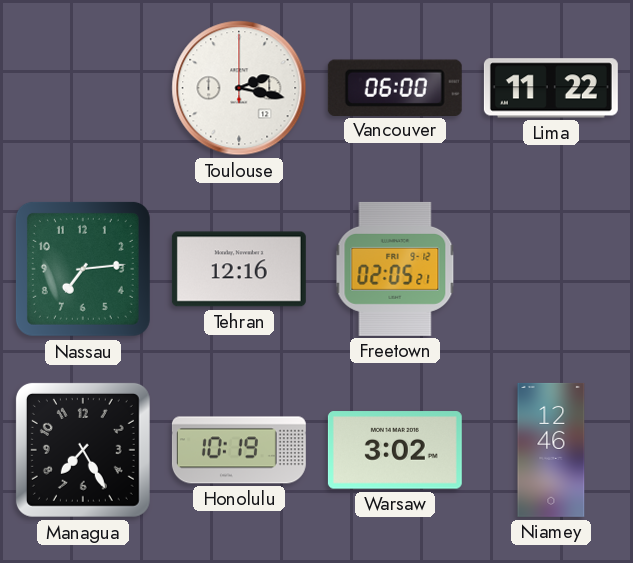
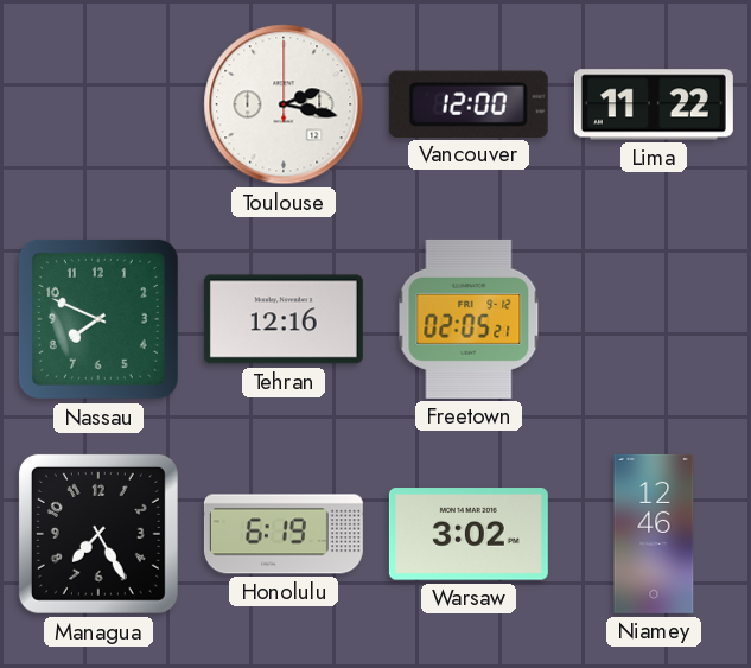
Vancouver: 06:00 -> 12:00 (469, 103)
Nassau: 7:14 -> 7:49 (98, 319)
Honolulu: 10:19 -> 6:19 (284, 534)
